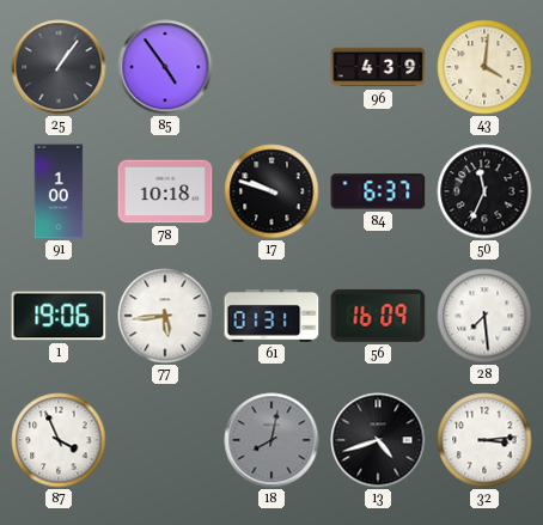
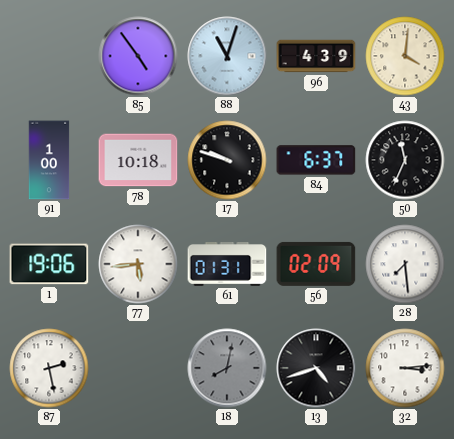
25: 1:06 -> none (59, 67)
88: none -> 11:03 (227, 56)
56: 16:09 -> 02:09 (316, 264)
87: 3:56 -> 2:28 (49, 368)
